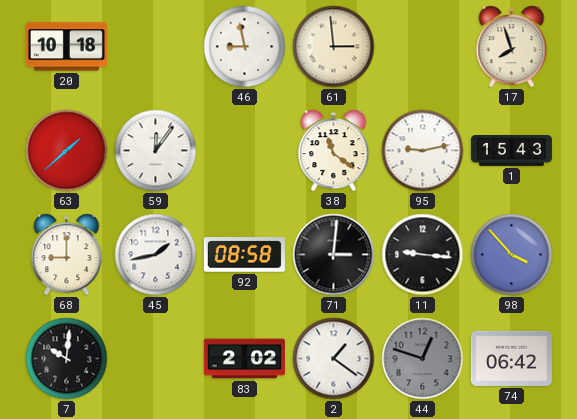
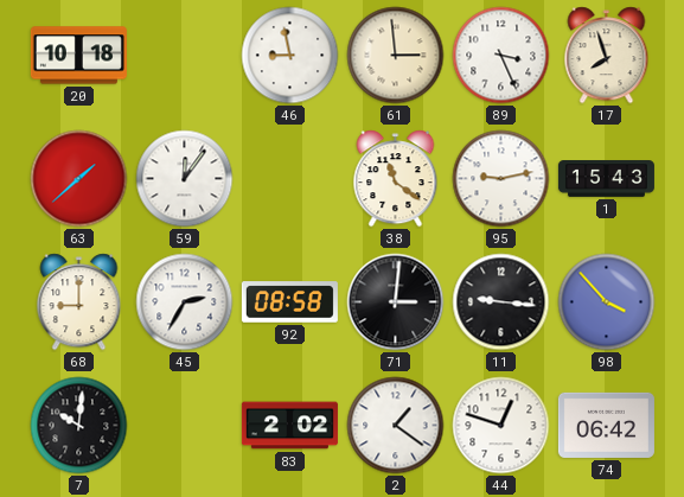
89: none -> 3:26 (501, 56)
45: 1:43 -> 2:35 (185, 302)
44 dial: grey -> white (501, 426)
